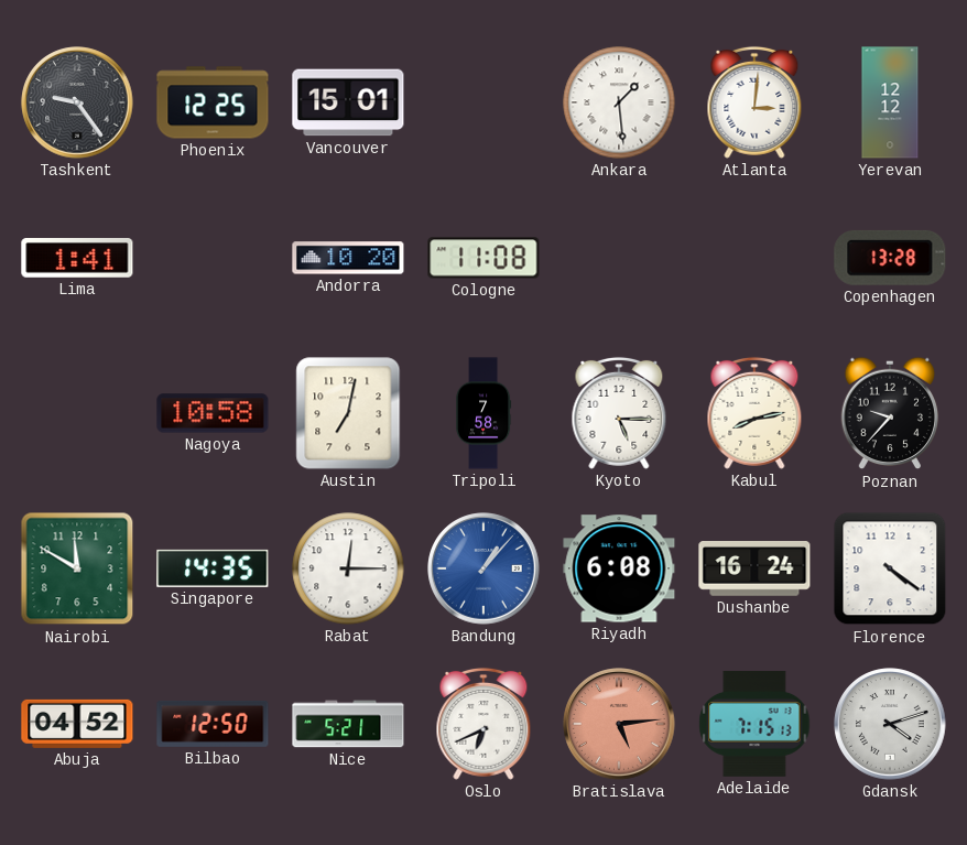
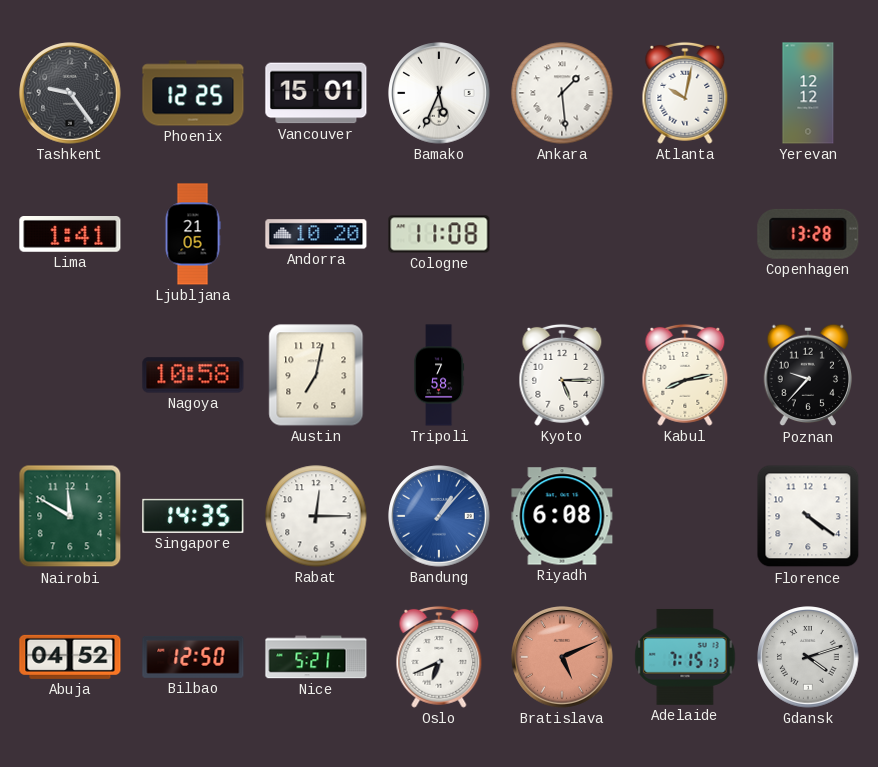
Bamako: none -> 5:34 (439, 93)
Atlanta: 3:01 -> 10:02 (685, 93)
Ljubljana: none -> 21:05 (193, 234)
Dushanbe: 16:24 -> none (754, 570)
Bratislava: 5:14 -> 5:11 (562, 657)
